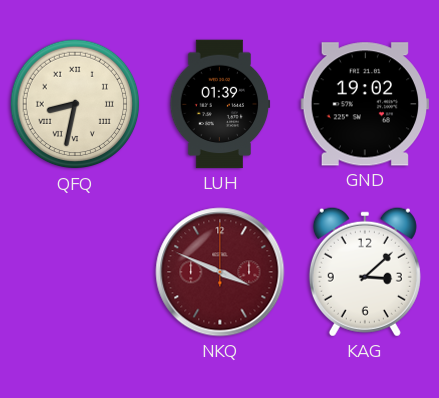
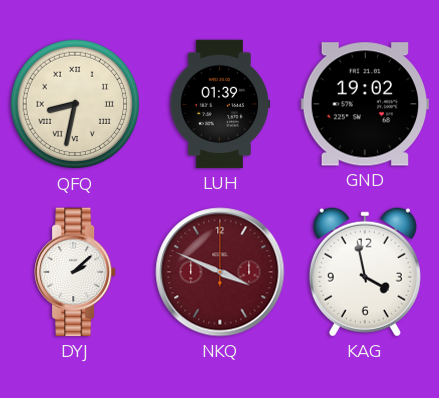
DYJ: none -> 2:08 (76, 272)
KAG: 3:08 -> 3:58 (365, 272)
